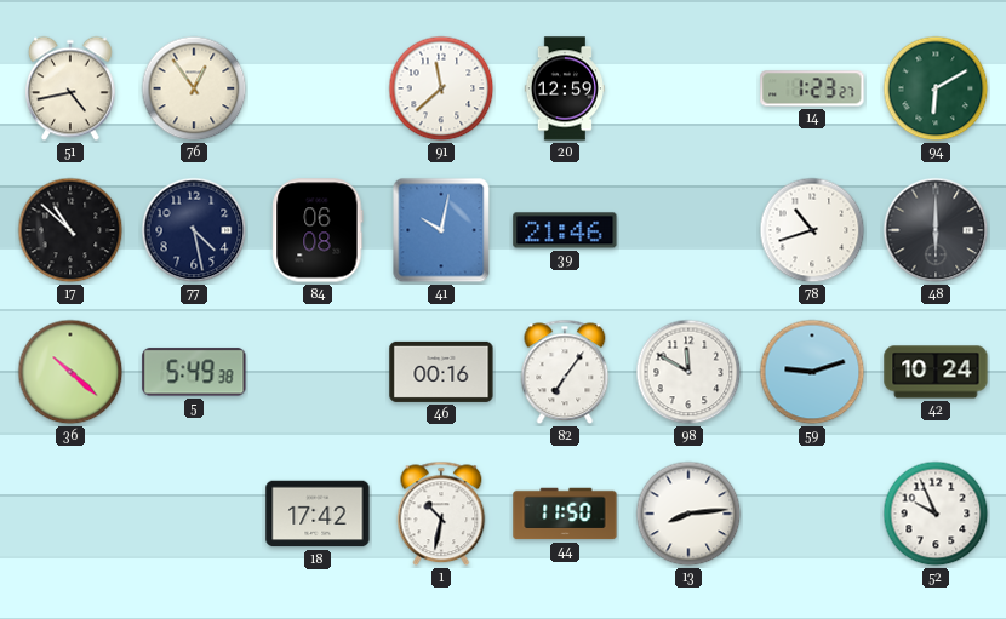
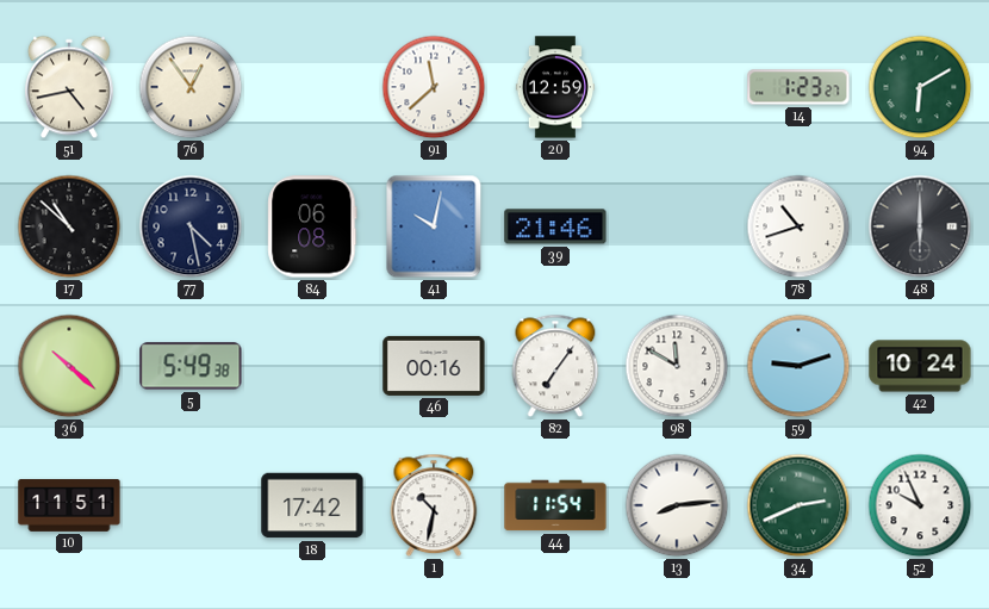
10: none -> 11:51 (69, 505)
44: 11:50 -> 11:54 (555, 505)
34: none -> 2:41 (798, 505)
